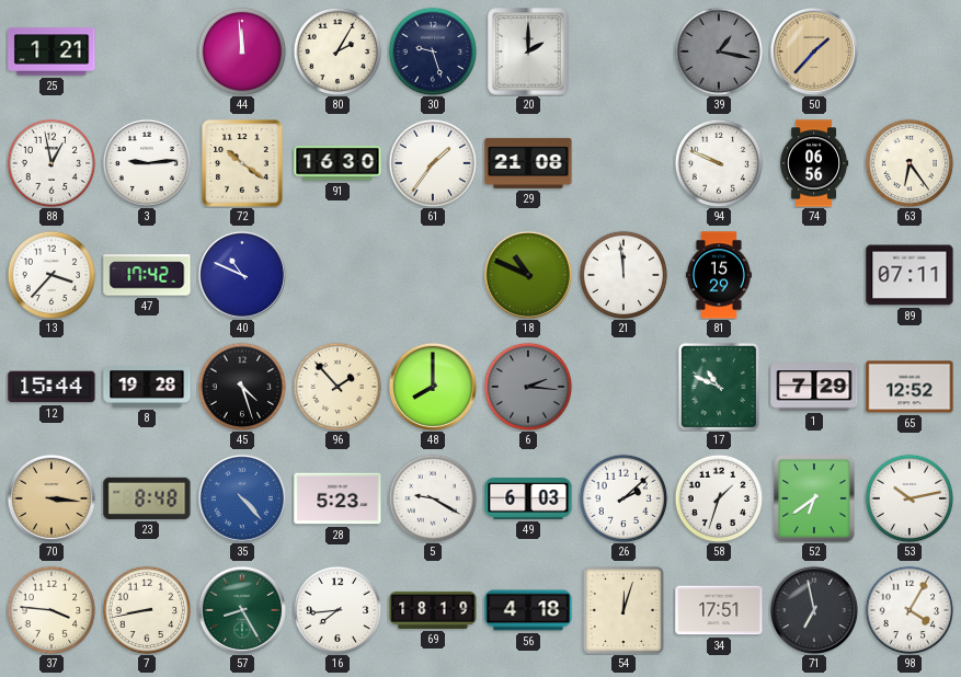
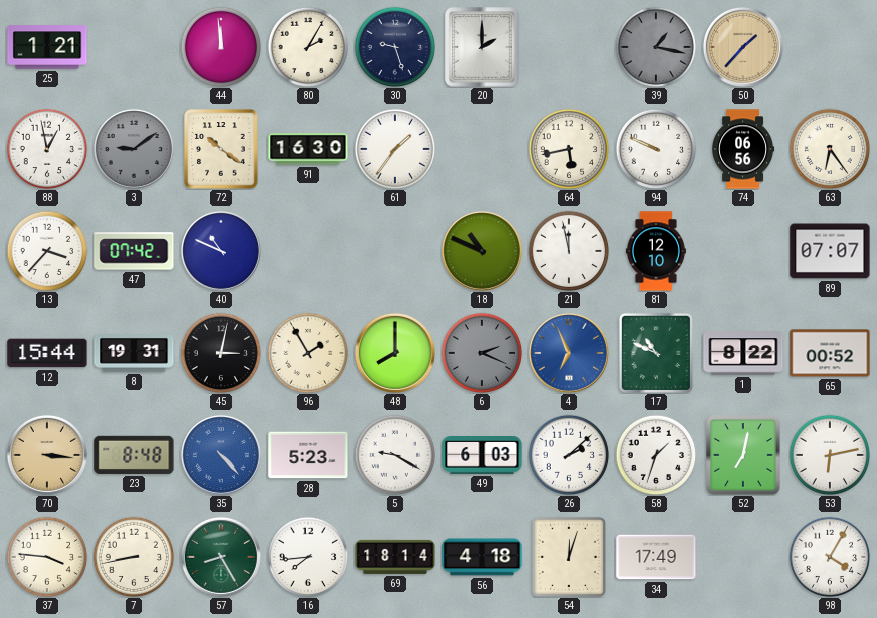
3: 9:14 -> 9:09 (134, 149)
3 dial: white -> grey (134, 149)
29: 21:08 -> none (528, 163)
64: none -> 5:43 (569, 149)
47: 17:42 -> 07:42 (134, 251)
21: 11:59 -> 11:58 (569, 251)
81: 15:29 -> 12:10 (656, 251)
89: 07:11 -> 07:07 (830, 251)
8: 19:28 -> 19:31 (134, 354)
45: 4:27 -> 3:02 (221, 353)
96: 1:53 -> 1:55 (308, 353)
6: 2:16 -> 2:19 (482, 353)
4: none -> 6:56 (569, 353)
1: 7:29 -> 8:22 (743, 353)
65: 12:52 -> 00:52 (830, 353)
52: 6:39 -> 7:02 (743, 455)
53: 10:13 -> 6:13 (830, 455)
69: 18:19 -> 18:14 (395, 557)
34: 17:51 -> 17:49 (656, 557)
71: 6:58 -> none (814, 610)
